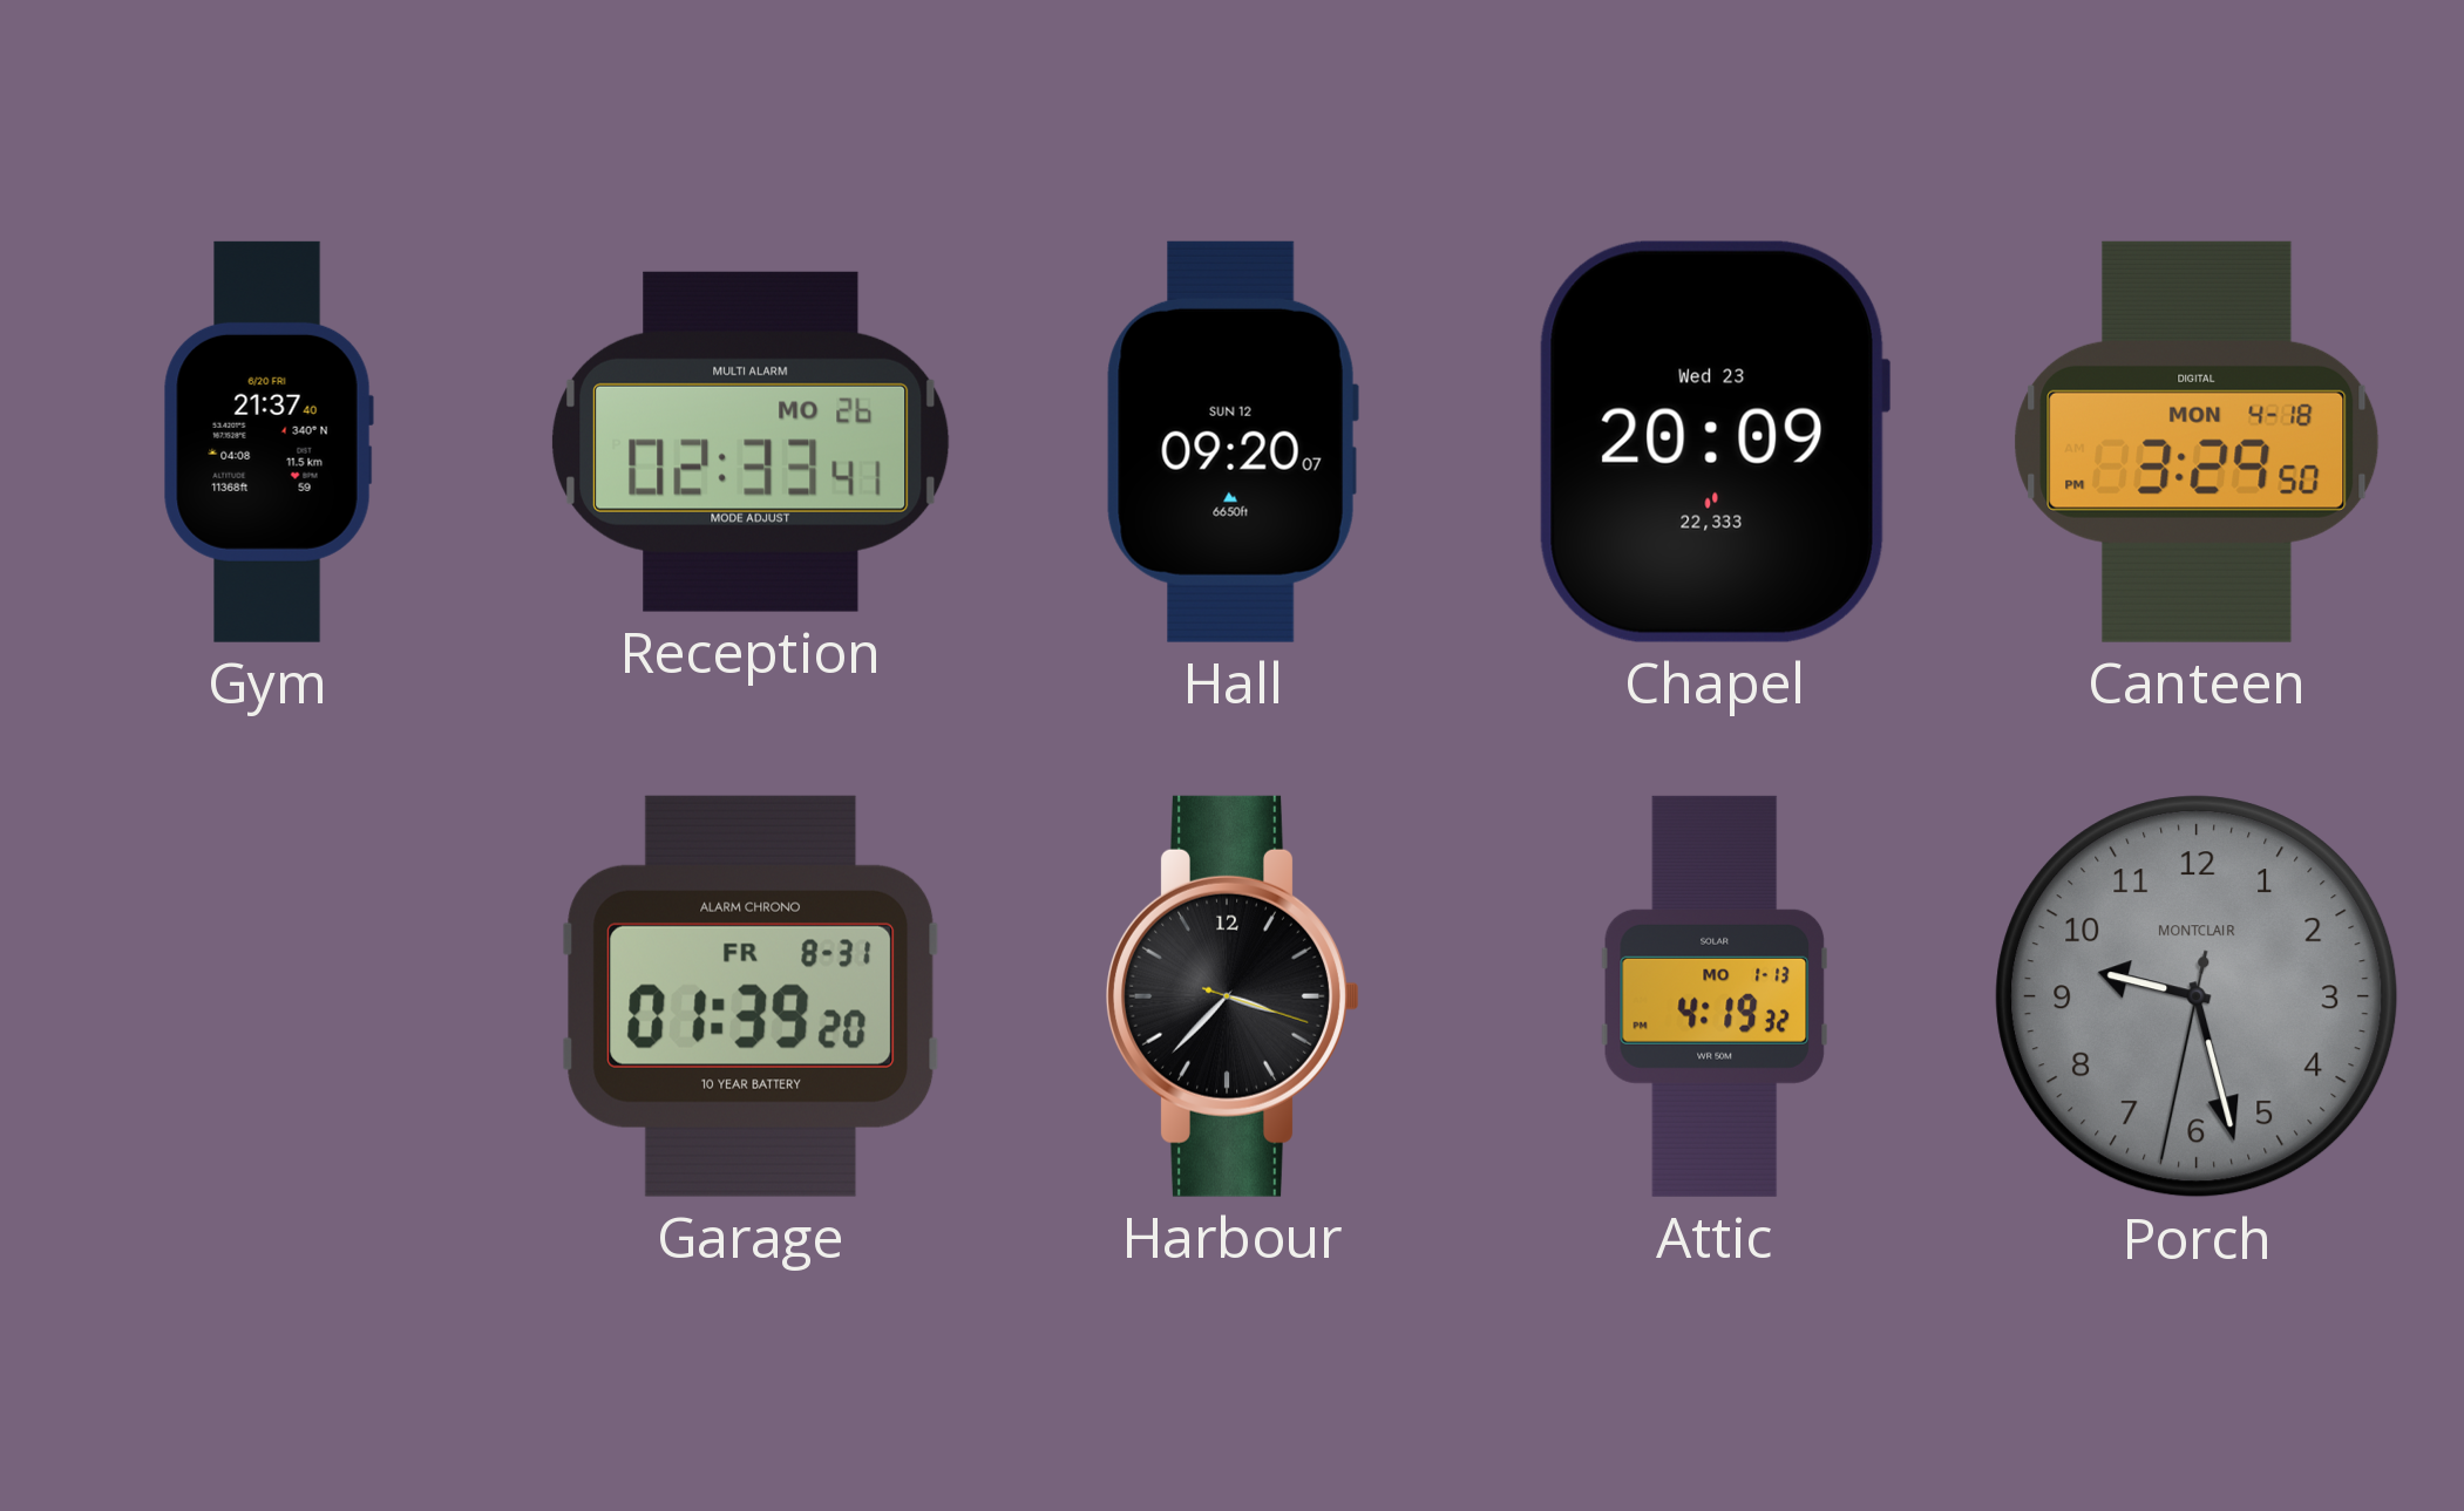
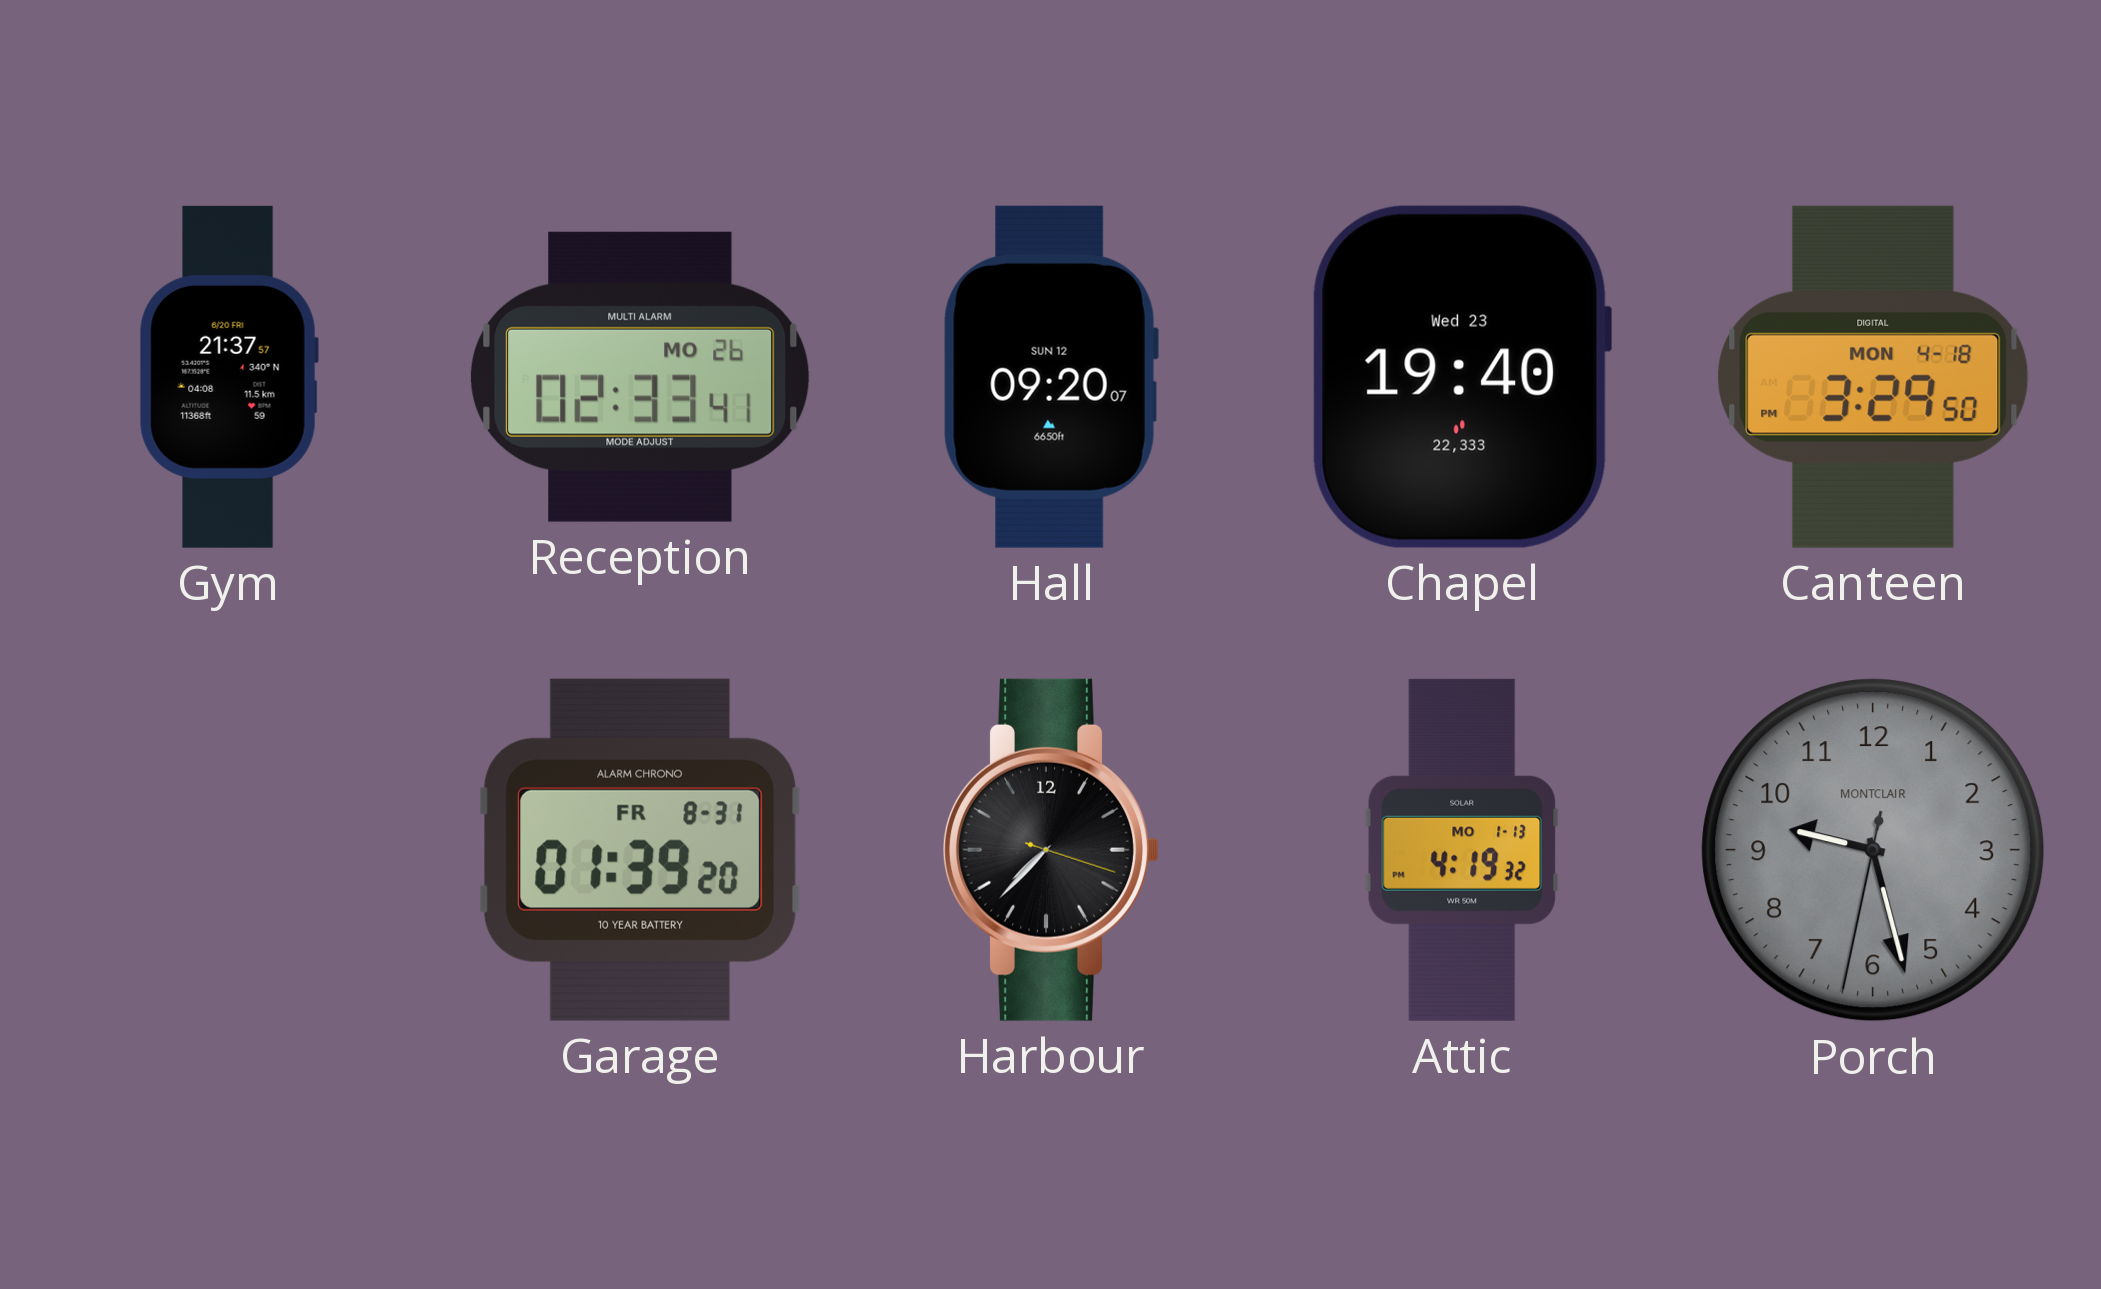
Gym: 21:37:40 -> 21:37:57 (229, 377)
Chapel: 20:09 -> 19:40 (1462, 377)
Harbour: 3:37 -> 7:37 (1051, 850)
